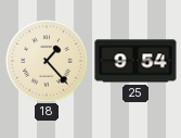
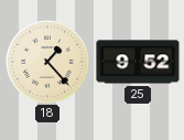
25: 9:54 -> 9:52 (138, 62)
